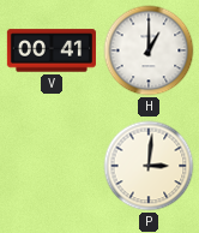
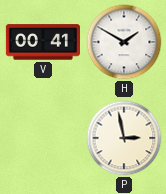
H: 1:00 -> 1:50 (124, 42)
P: 3:01 -> 2:58 (124, 138)
